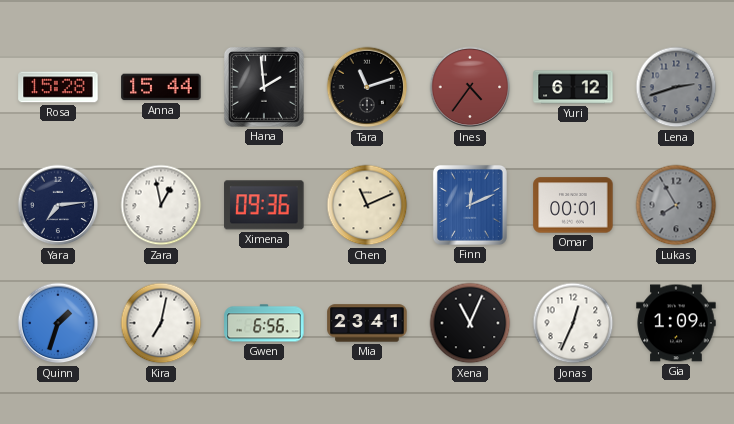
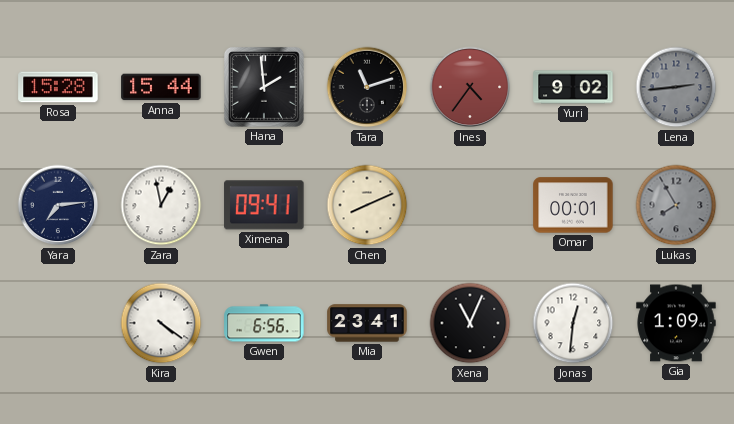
Yuri: 6:12 -> 9:02 (573, 87)
Lena: 2:42 -> 2:44 (676, 87)
Ximena: 09:36 -> 09:41 (264, 205)
Chen: 11:11 -> 8:11 (367, 205)
Finn: 12:11 -> none (470, 205)
Quinn: 1:33 -> none (58, 323)
Kira: 7:02 -> 4:21 (161, 323)
Jonas: 12:34 -> 12:31 (573, 323)
